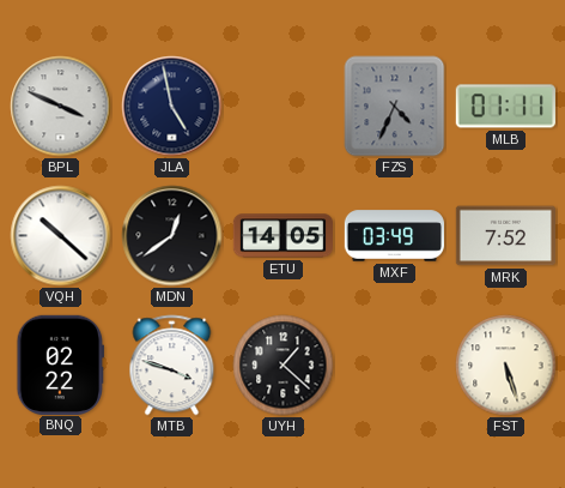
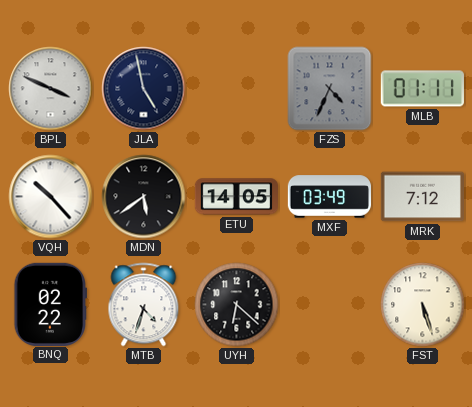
VQH: 10:22 -> 10:23 (51, 197)
MDN: 12:39 -> 5:39 (144, 197)
MRK: 7:52 -> 7:12 (422, 197)
MTB: 3:48 -> 4:33 (144, 305)
UYH: 1:22 -> 6:22 (237, 305)
